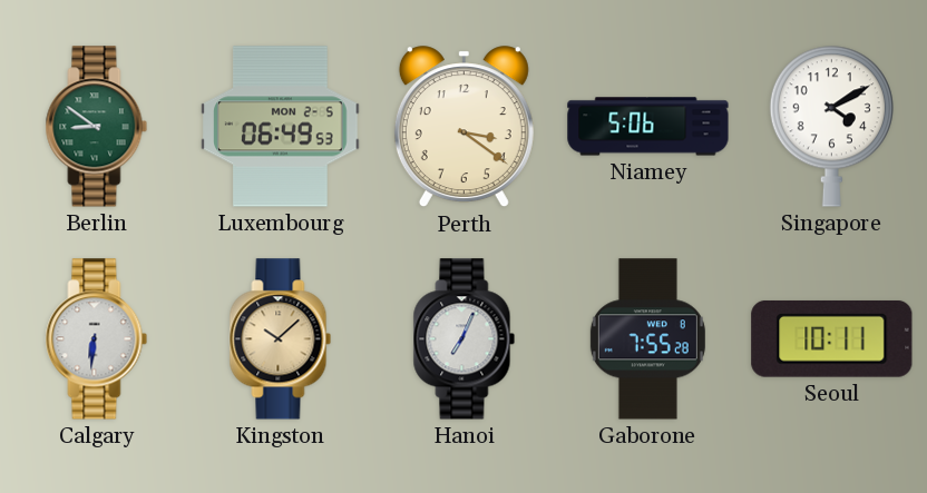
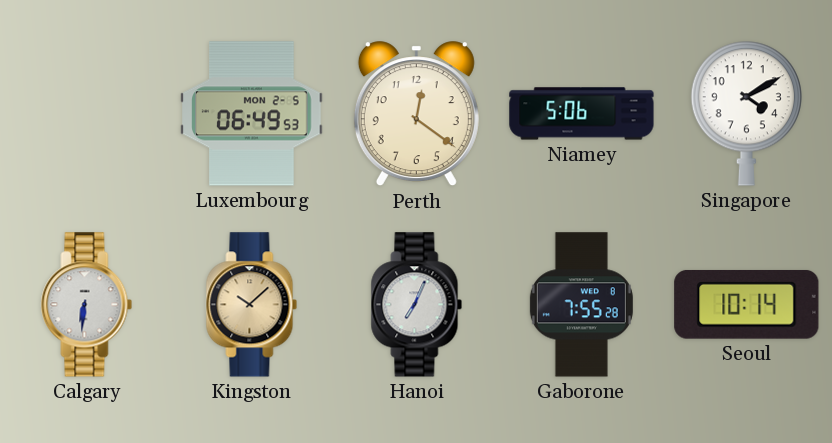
Berlin: 8:51 -> none (97, 127)
Perth: 3:21 -> 12:21 (416, 114)
Seoul: 10:11 -> 10:14 (747, 304)
